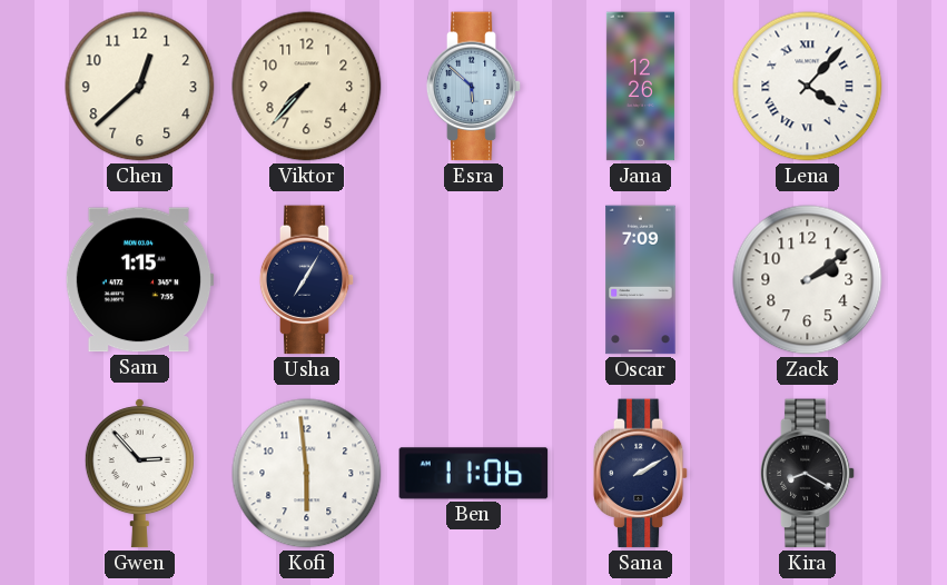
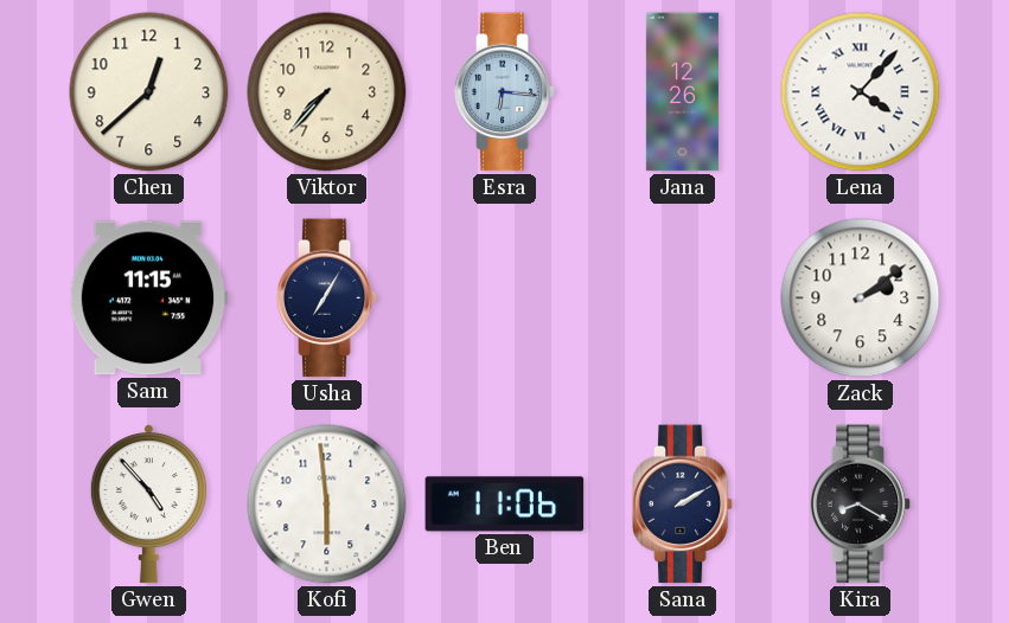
Esra: 5:52 -> 6:16 (505, 92)
Sam: 1:15 -> 11:15 (148, 298)
Oscar: 7:09 -> none (641, 280)
Gwen: 2:53 -> 4:53 (148, 505)
